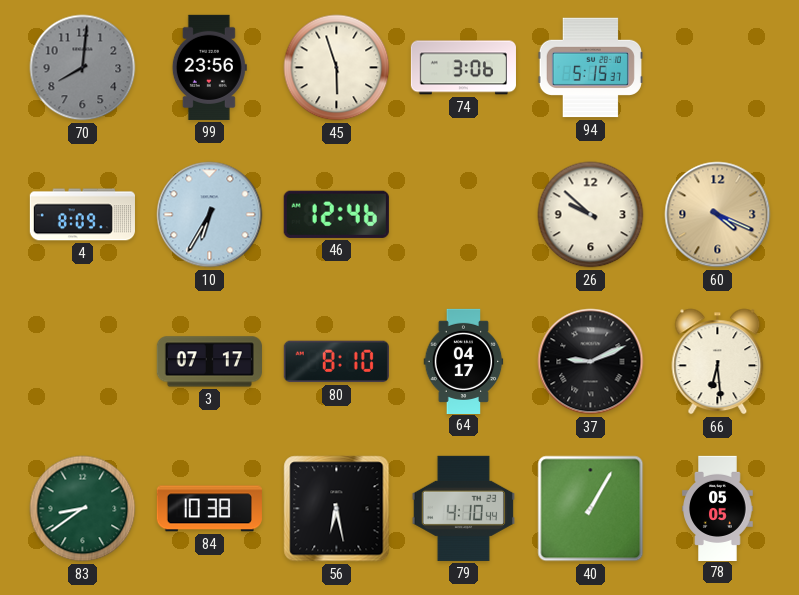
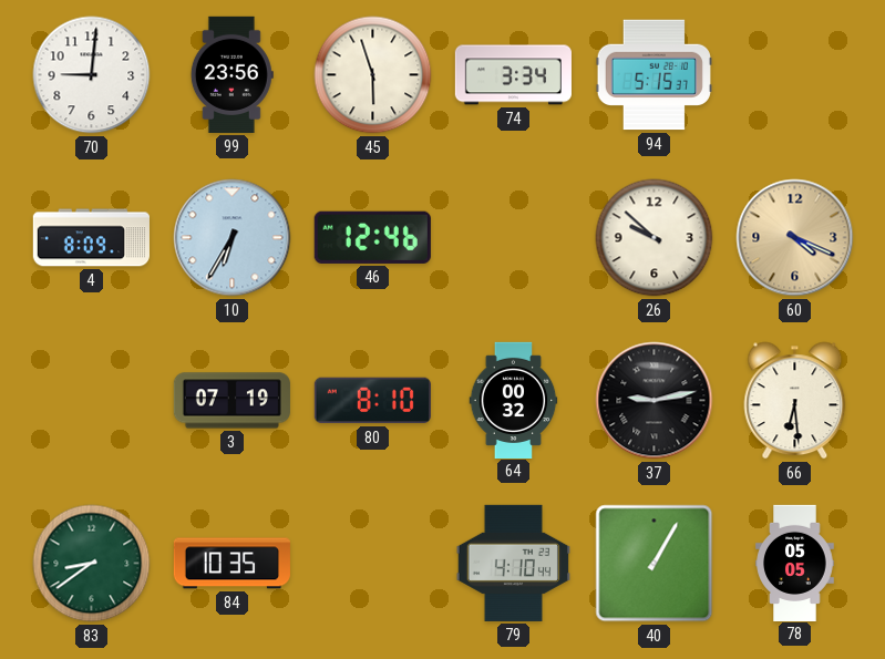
70: 8:01 -> 9:01 (92, 75)
70 dial: grey -> white (92, 75)
74: 3:06 -> 3:34 (513, 75)
3: 07:17 -> 07:19 (231, 401)
64: 04:17 -> 00:32 (514, 400)
37: 9:11 -> 9:13 (655, 401)
84: 10:38 -> 10:35 (231, 564)
56: 6:28 -> none (337, 509)
